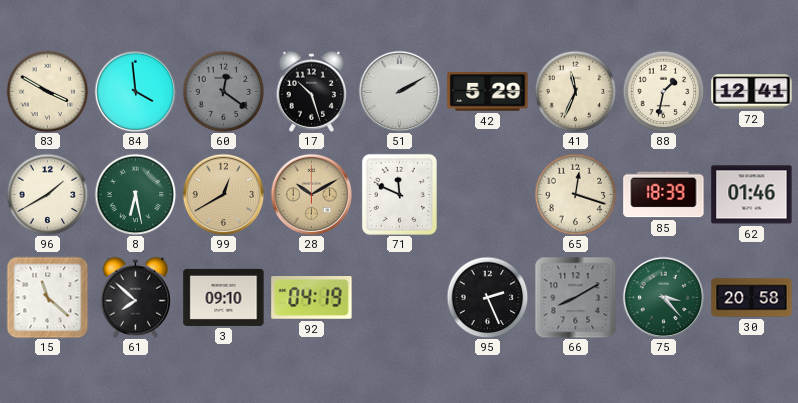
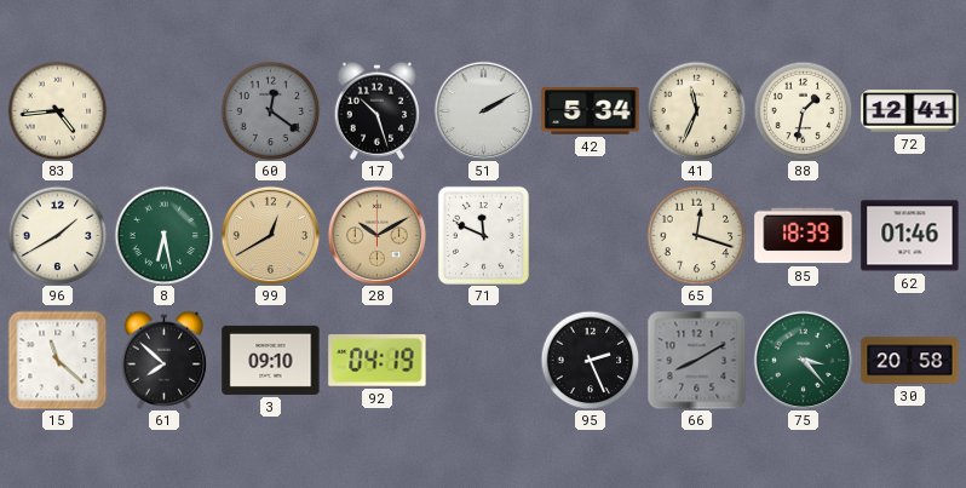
83: 3:50 -> 4:44 (57, 110)
84: 3:59 -> none (135, 91)
42: 5:29 -> 5:34 (591, 111)
